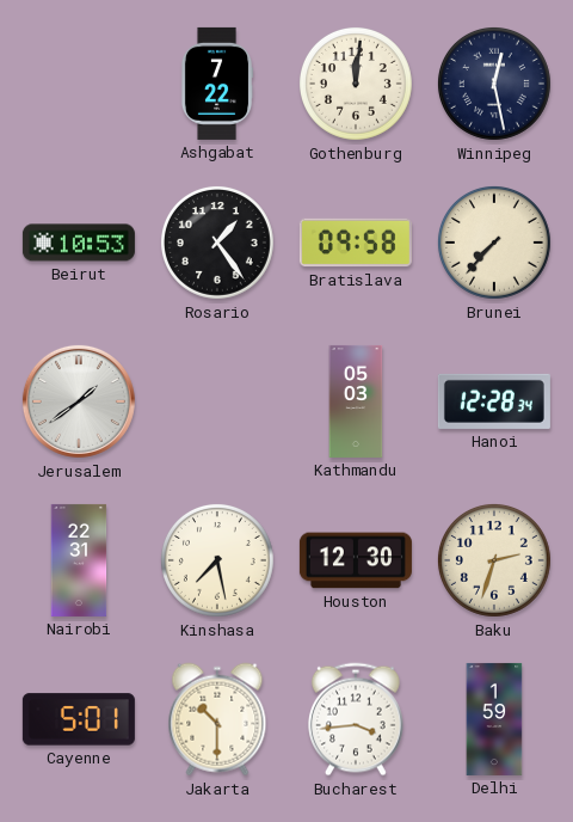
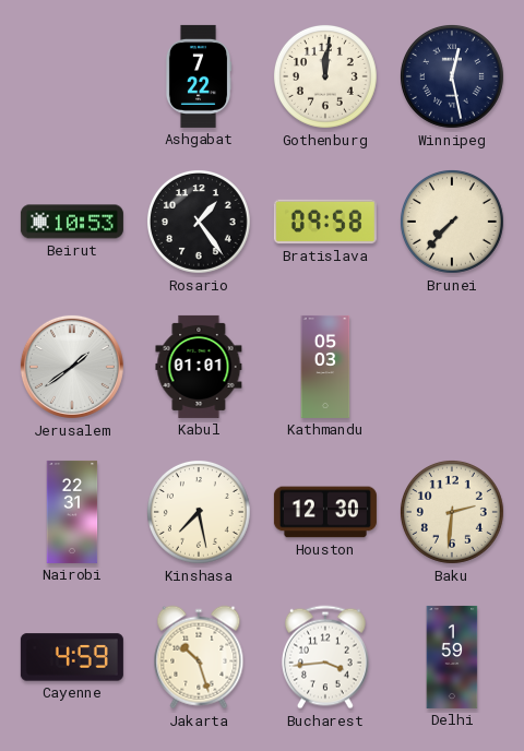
Kabul: none -> 01:01 (199, 367)
Hanoi: 12:28 -> none (494, 401)
Baku: 2:33 -> 2:31 (452, 512)
Cayenne: 5:01 -> 4:59 (72, 657)
Jakarta: 10:30 -> 10:27 (199, 657)
